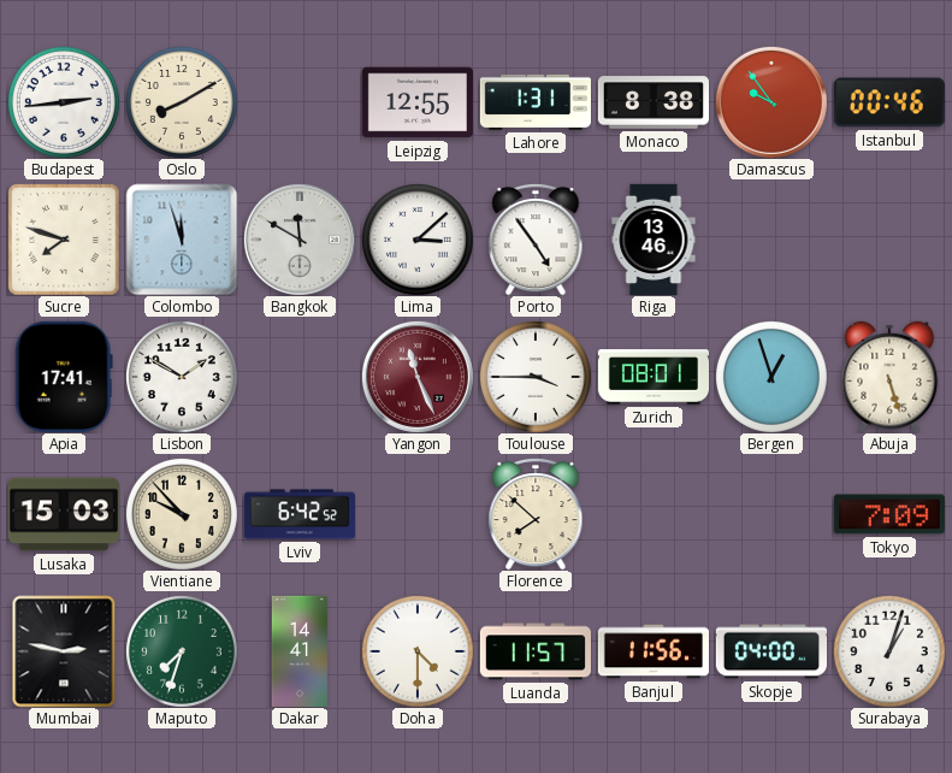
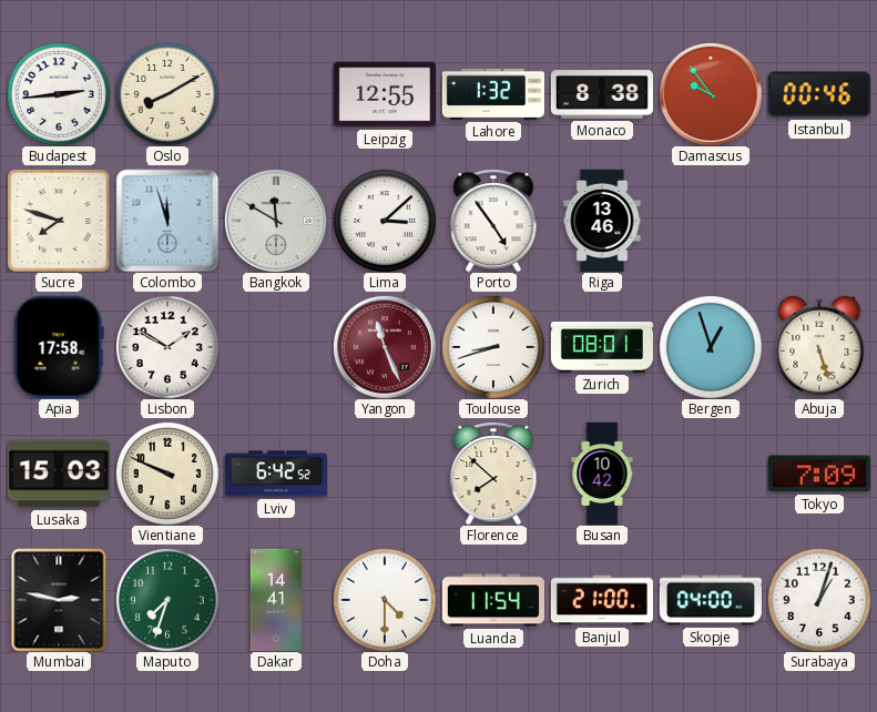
Lahore: 1:31 -> 1:32 (492, 94)
Apia: 17:41 -> 17:58 (59, 347)
Toulouse: 3:45 -> 8:42 (493, 347)
Vientiane: 9:53 -> 9:49 (167, 474)
Busan: none -> 10:42 (602, 472)
Luanda: 11:57 -> 11:54 (493, 600)
Banjul: 11:56 -> 21:00 (601, 600)
